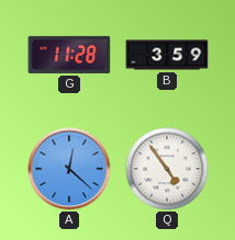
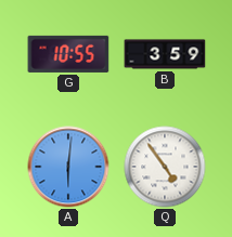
G: 11:28 -> 10:55 (68, 54)
A: 12:22 -> 6:01 (68, 167)
